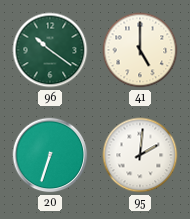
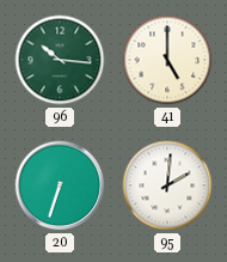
96: 10:21 -> 10:16 (60, 60)
